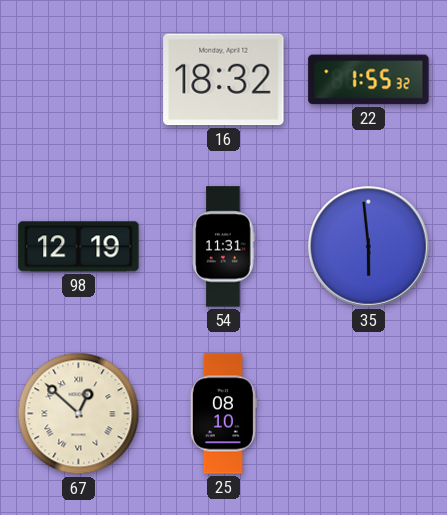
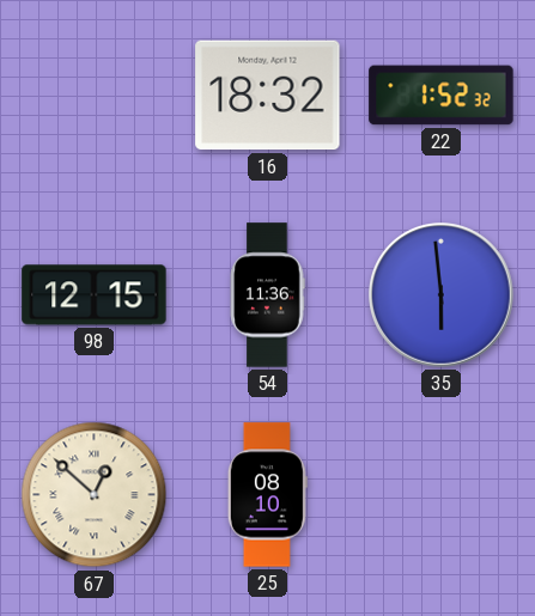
22: 1:55 -> 1:52 (442, 96)
98: 12:19 -> 12:15 (95, 295)
54: 11:31 -> 11:36 (267, 295)
